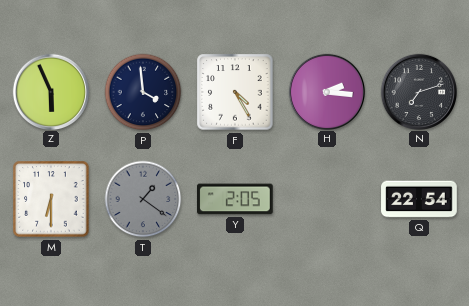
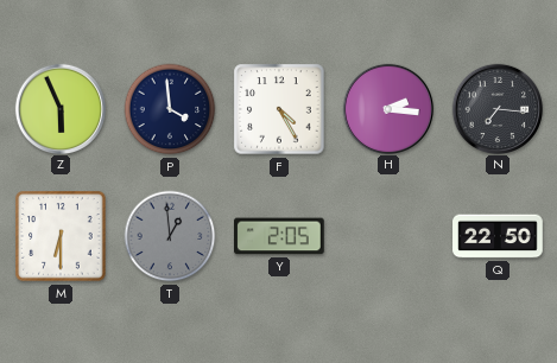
N: 7:12 -> 7:16 (496, 108)
T: 1:21 -> 12:59 (170, 236)
Q: 22:54 -> 22:50 (498, 236)
